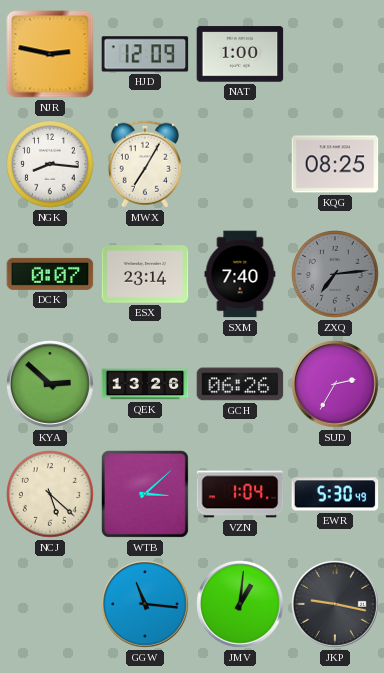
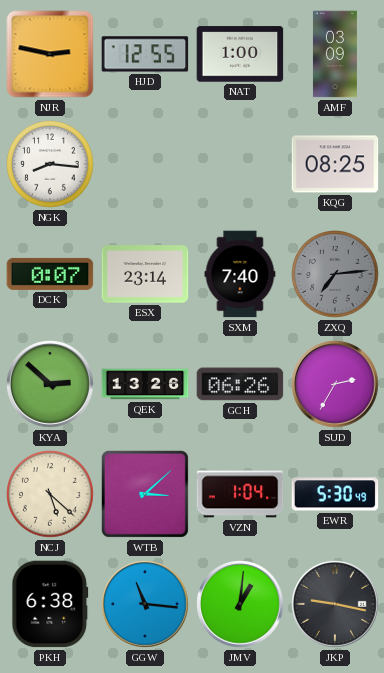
HJD: 12:09 -> 12:55 (145, 54)
AMF: none -> 03:09 (335, 54)
MWX: 7:05 -> none (145, 164)
PKH: none -> 6:38 (50, 604)
